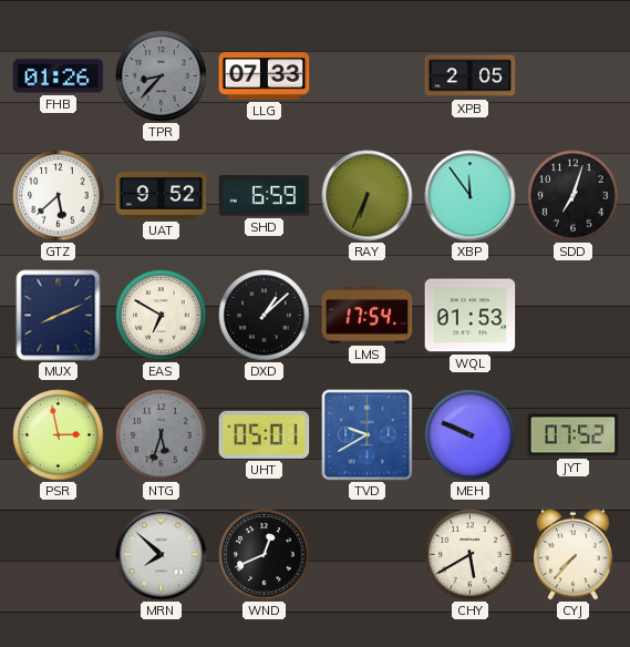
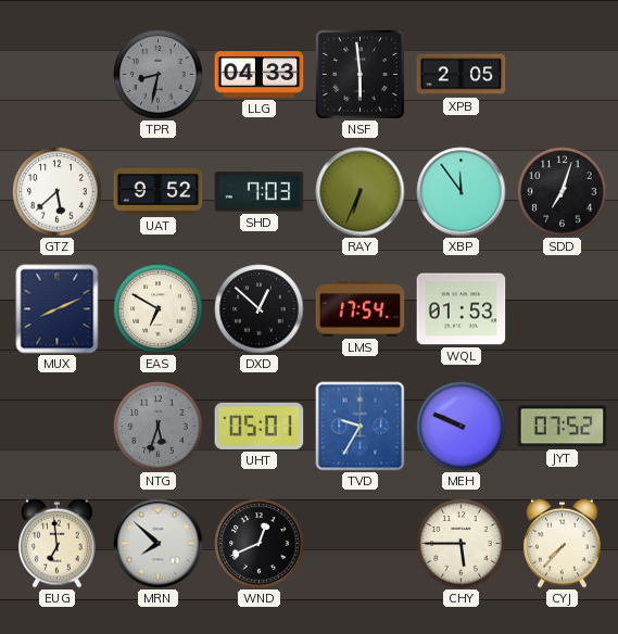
FHB: 01:26 -> none (59, 76)
TPR: 8:37 -> 8:32 (159, 75)
LLG: 07:33 -> 04:33 (260, 75)
NSF: none -> 5:59 (360, 74)
SHD: 6:59 -> 7:03 (260, 192)
DXD: 1:08 -> 12:52 (260, 309)
PSR: 2:58 -> none (59, 435)
TVD: 9:40 -> 9:35 (361, 427)
EUG: none -> 6:59 (58, 543)
CHY: 5:40 -> 5:45 (462, 544)
